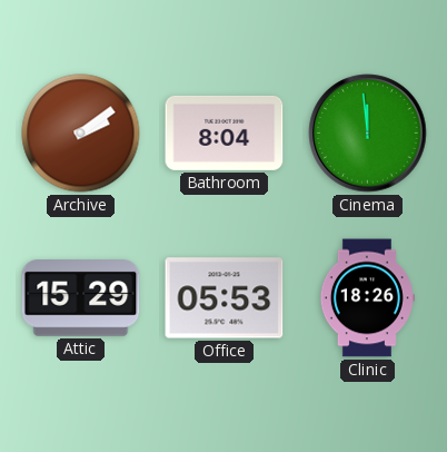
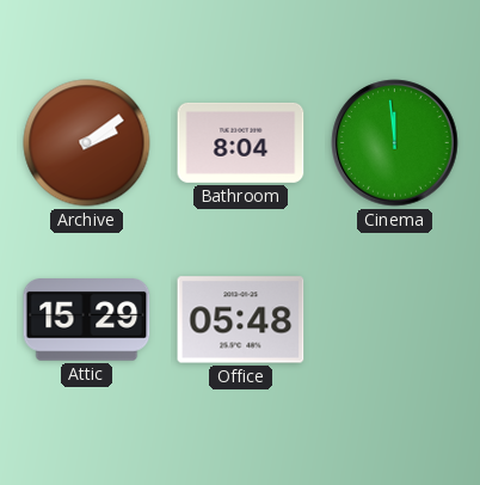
Office: 05:53 -> 05:48 (241, 320)
Clinic: 18:26 -> none (367, 298)
